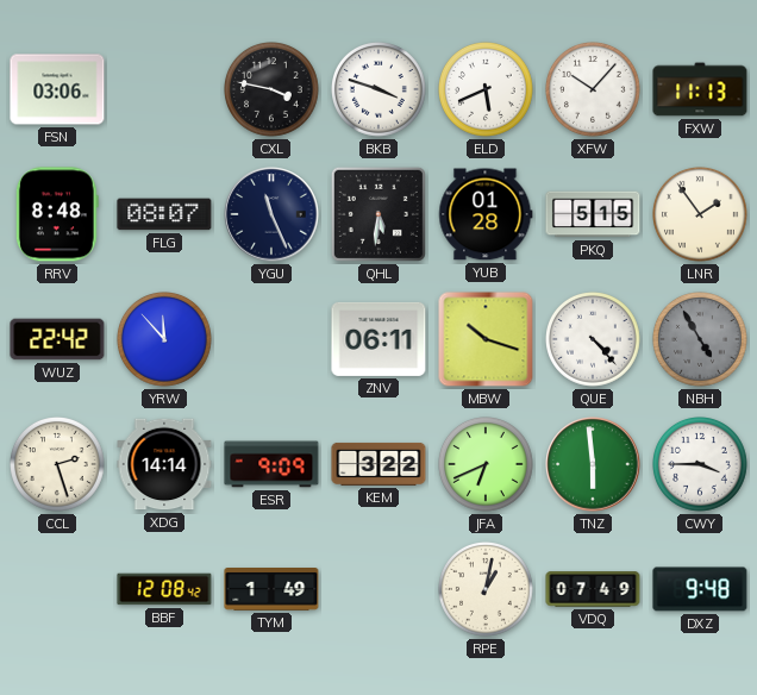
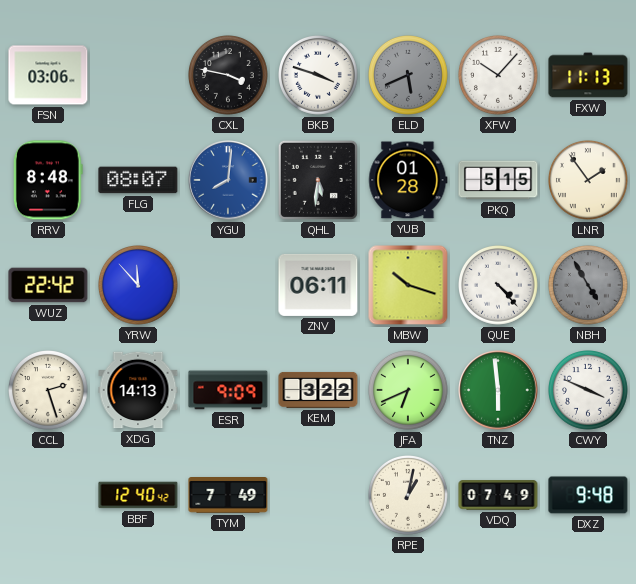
ELD dial: white -> grey (409, 76)
YGU: 11:26 -> 8:01 (228, 180)
YGU dial: navy -> blue (228, 180)
XDG: 14:14 -> 14:13 (138, 390)
CWY: 3:45 -> 3:49 (589, 391)
BBF: 12:08 -> 12:40 (138, 495)
TYM: 1:49 -> 7:49 (228, 496)
